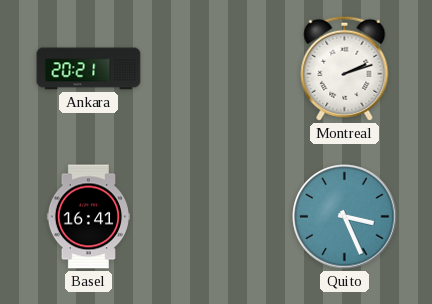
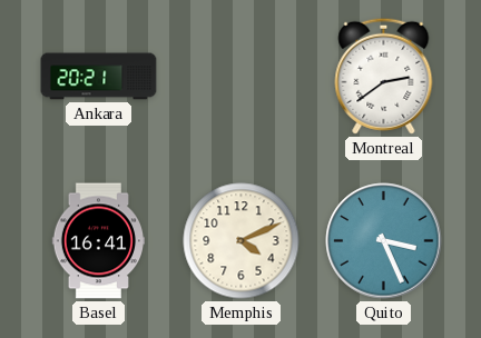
Montreal: 2:12 -> 2:39 (384, 76)
Memphis: none -> 4:11 (242, 241)
